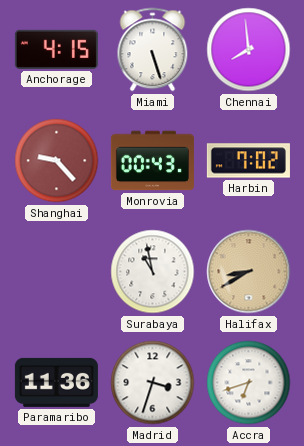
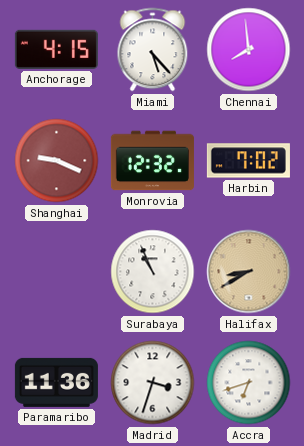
Miami: 5:27 -> 5:23 (153, 50)
Shanghai: 9:23 -> 9:19 (57, 161)
Monrovia: 00:43 -> 12:32 (152, 161)
Surabaya: 10:58 -> 10:56 (153, 272)
